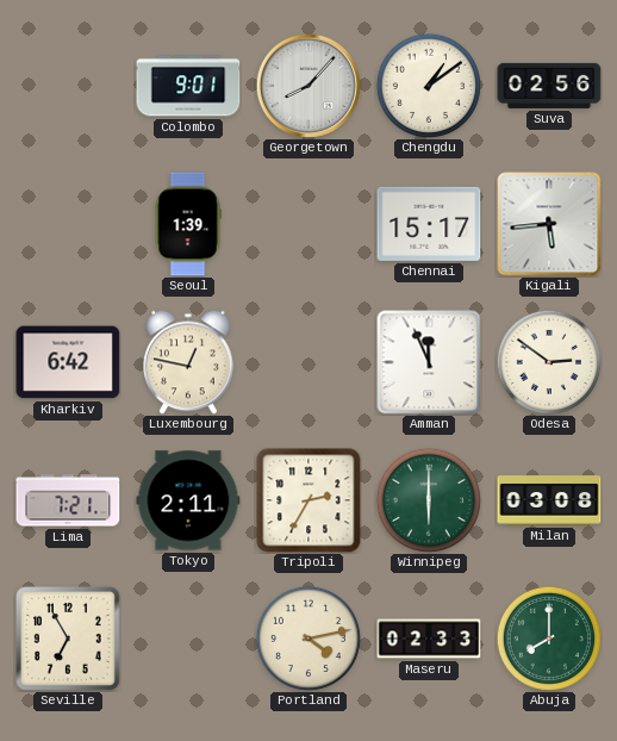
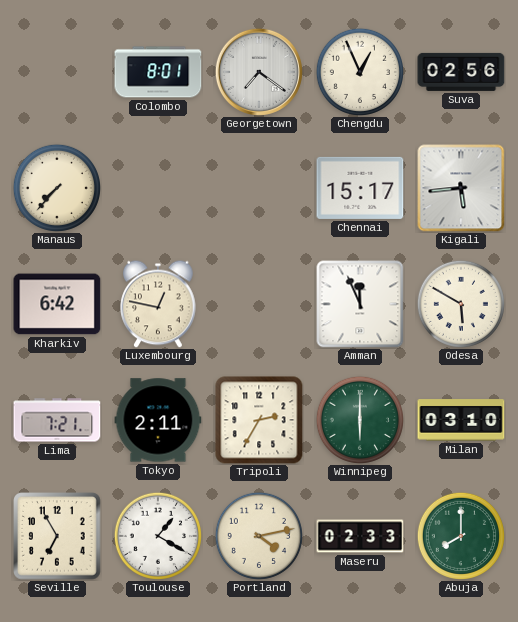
Colombo: 9:01 -> 8:01 (158, 72)
Georgetown: 8:07 -> 7:21 (259, 72)
Chengdu: 1:09 -> 12:56 (360, 72)
Manaus: none -> 7:37 (57, 188)
Seoul: 1:39 -> none (188, 224)
Odesa: 2:51 -> 5:50 (461, 304)
Milan: 03:08 -> 03:10 (461, 420)
Toulouse: none -> 1:20 (158, 536)
